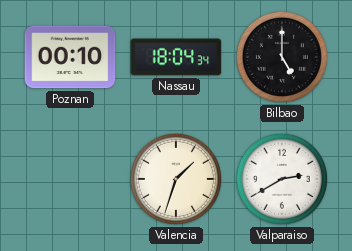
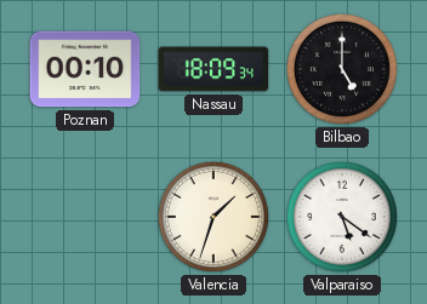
Nassau: 18:04 -> 18:09 (213, 69)
Valparaiso: 2:40 -> 5:21 (342, 217)
